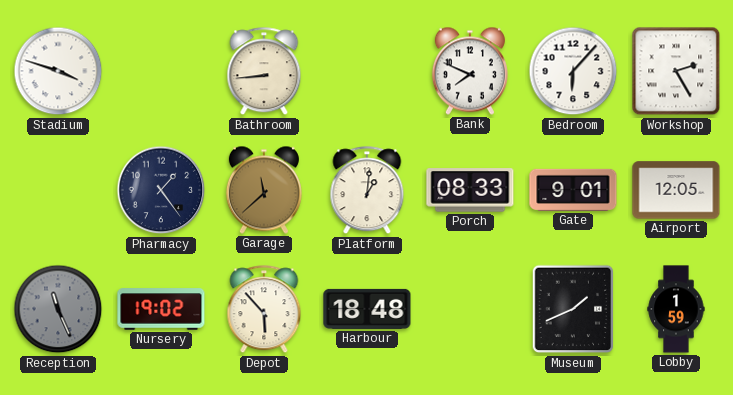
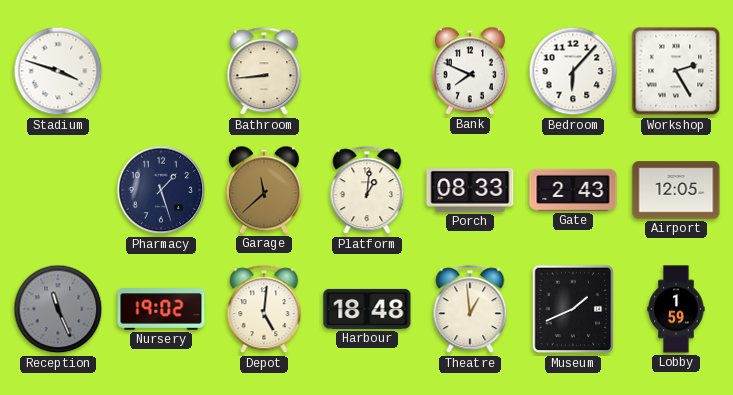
Pharmacy: 1:24 -> 1:27 (161, 190)
Gate: 9:01 -> 2:43 (573, 190)
Depot: 5:53 -> 5:01 (264, 310)
Theatre: none -> 12:59 (470, 310)
